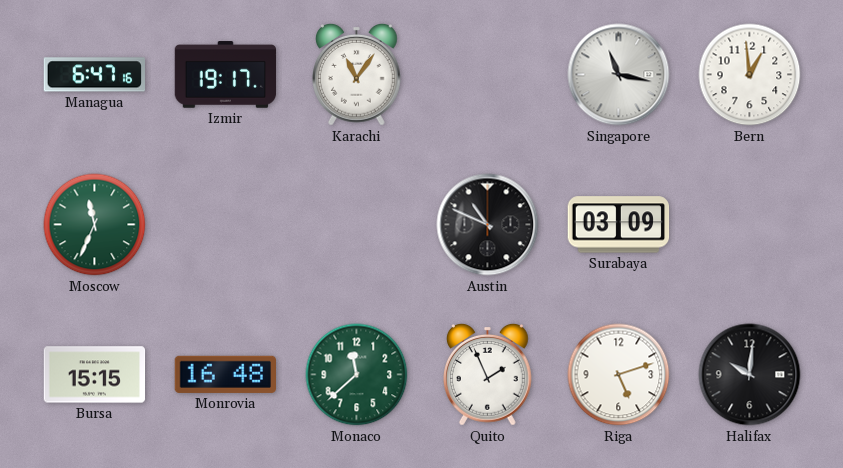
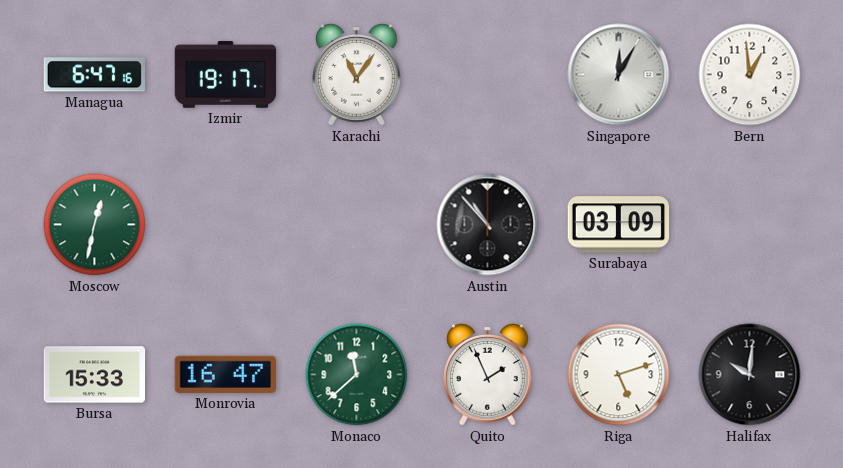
Singapore: 11:17 -> 12:05 (619, 75)
Moscow: 11:34 -> 12:32 (95, 225)
Austin: 10:49 -> 10:53 (488, 225)
Bursa: 15:15 -> 15:33 (95, 375)
Monrovia: 16:48 -> 16:47 (226, 374)
